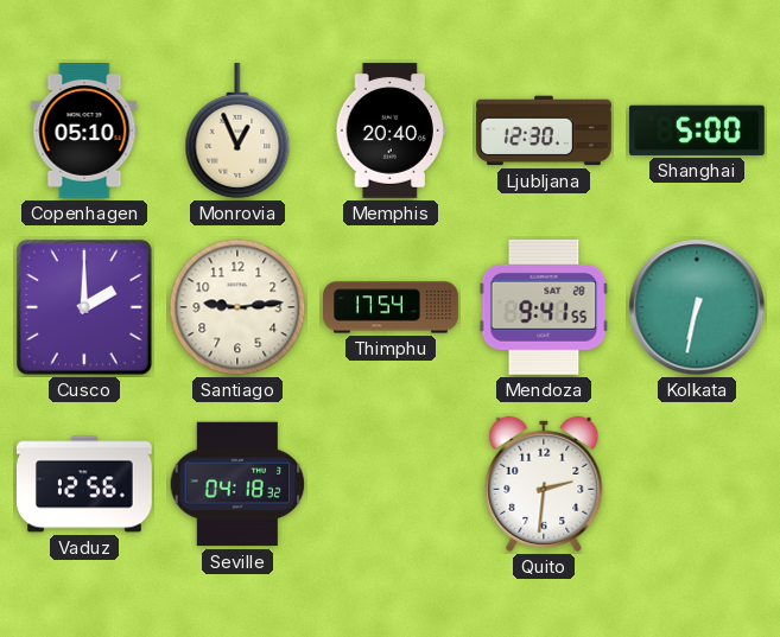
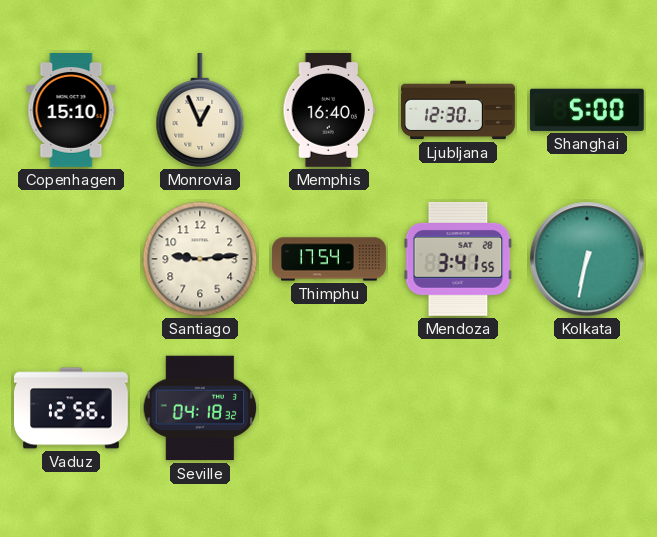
Copenhagen: 05:10 -> 15:10 (71, 111)
Memphis: 20:40 -> 16:40 (328, 110)
Cusco: 2:00 -> none (84, 307)
Mendoza: 9:41 -> 3:41 (458, 259)
Quito: 2:31 -> none (544, 484)
